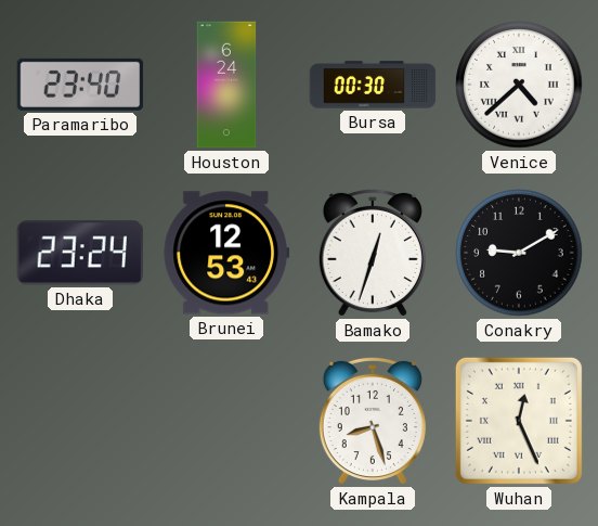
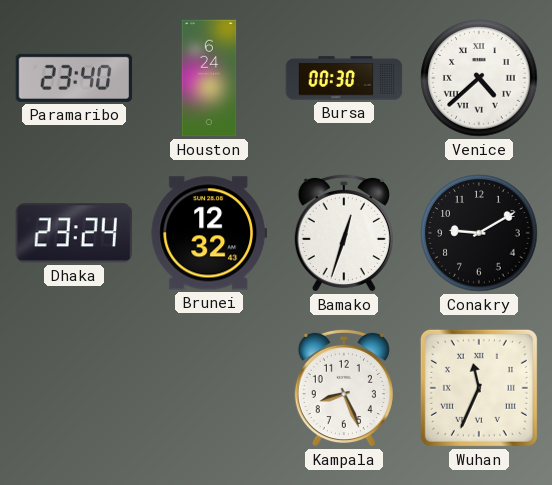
Brunei: 12:53 -> 12:32 (209, 233)
Kampala: 8:27 -> 8:26 (344, 388)
Wuhan: 12:26 -> 11:34 (479, 388)
